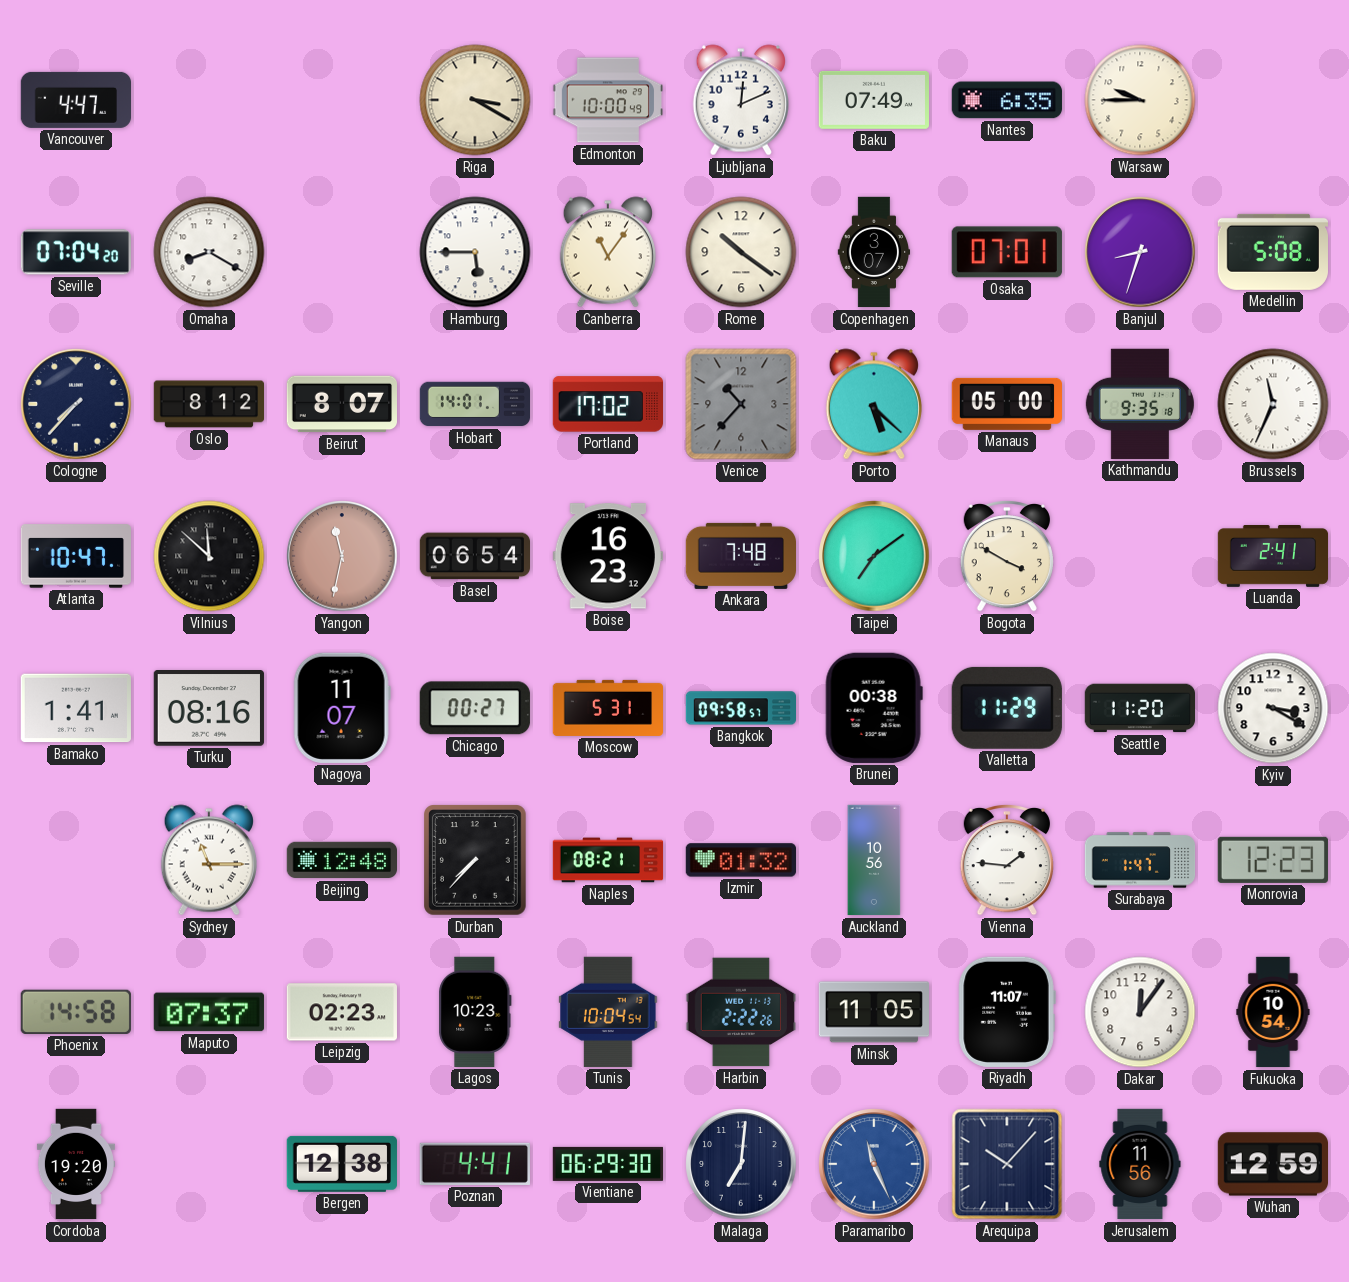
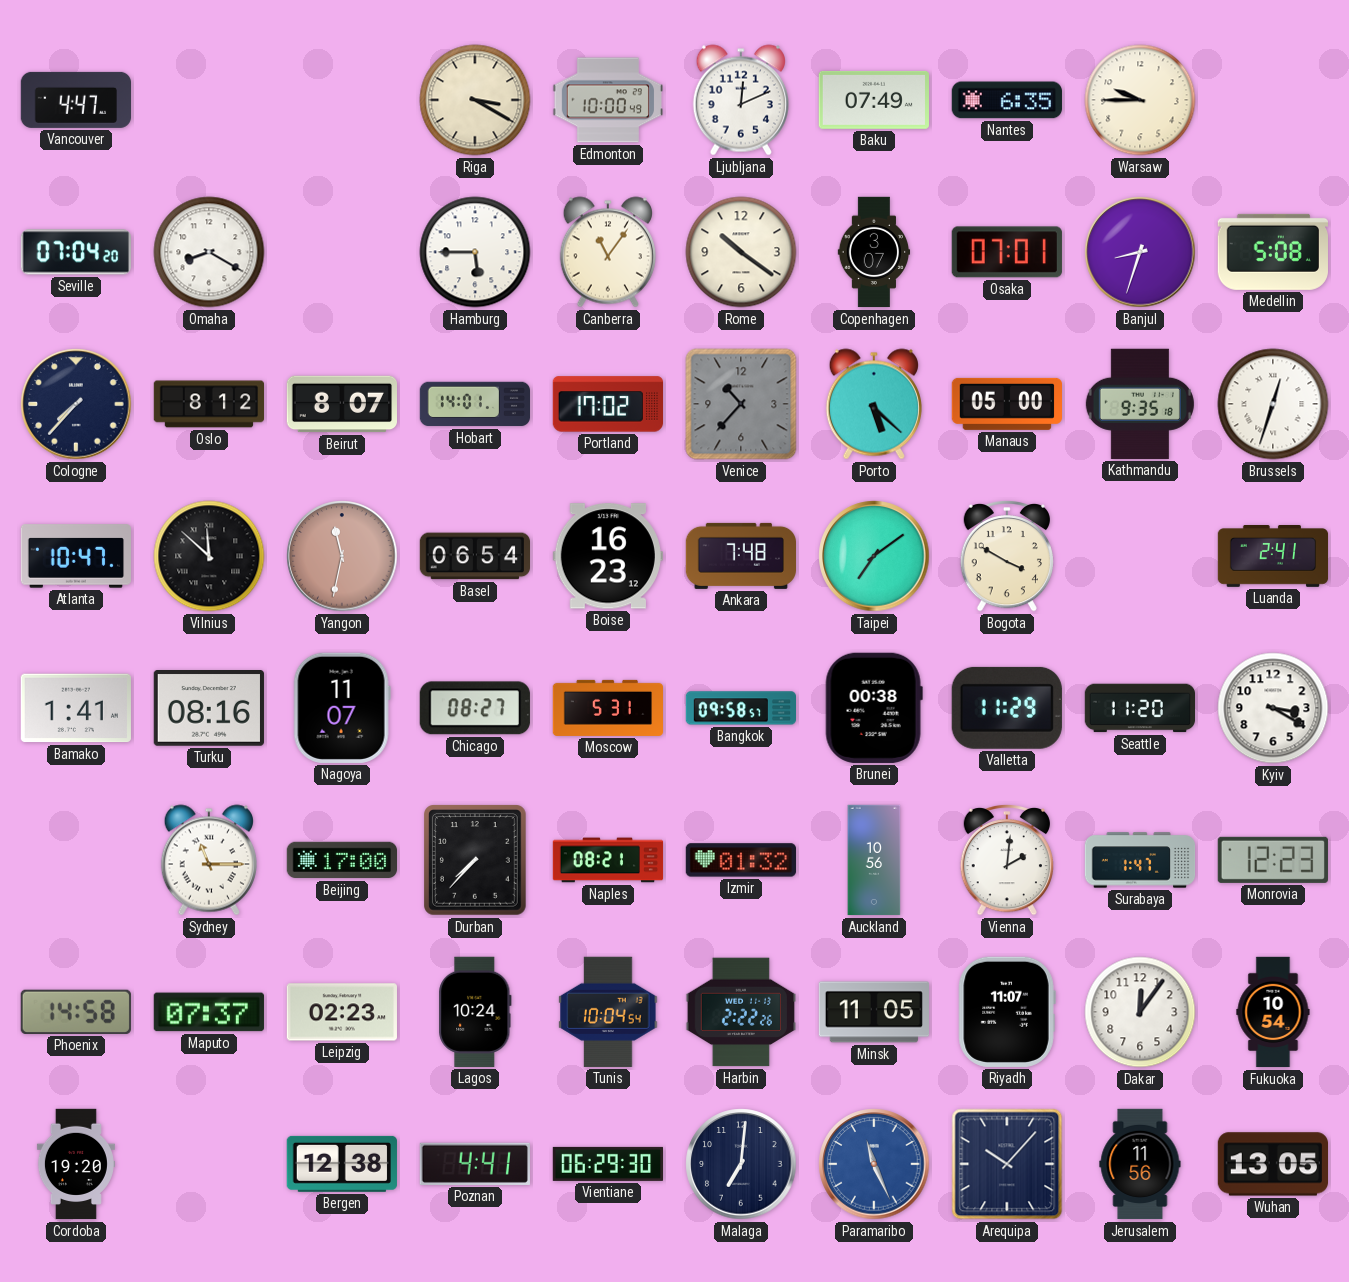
Brussels: 11:34 -> 12:33 (1273, 404)
Chicago: 00:27 -> 08:27 (475, 708)
Beijing: 12:48 -> 17:00 (341, 860)
Vienna: 1:46 -> 2:01 (1006, 860)
Lagos: 10:23 -> 10:24 (475, 1012)
Wuhan: 12:59 -> 13:05 (1272, 1164)
